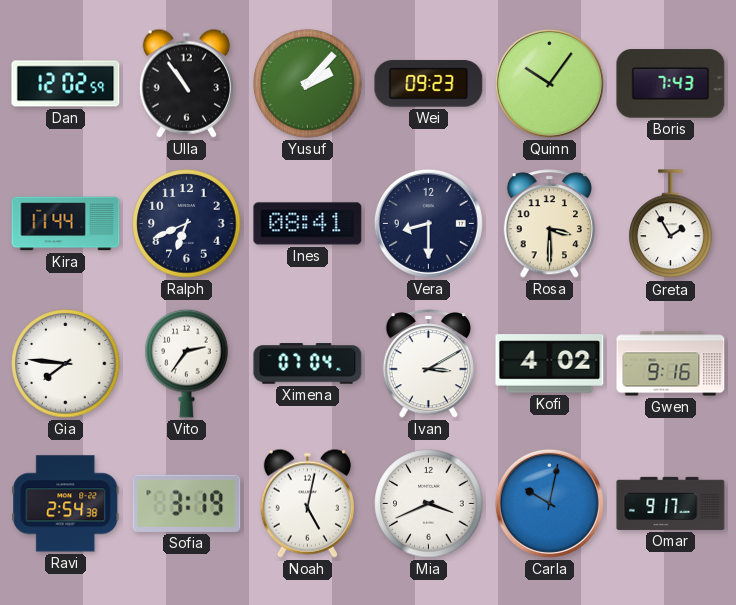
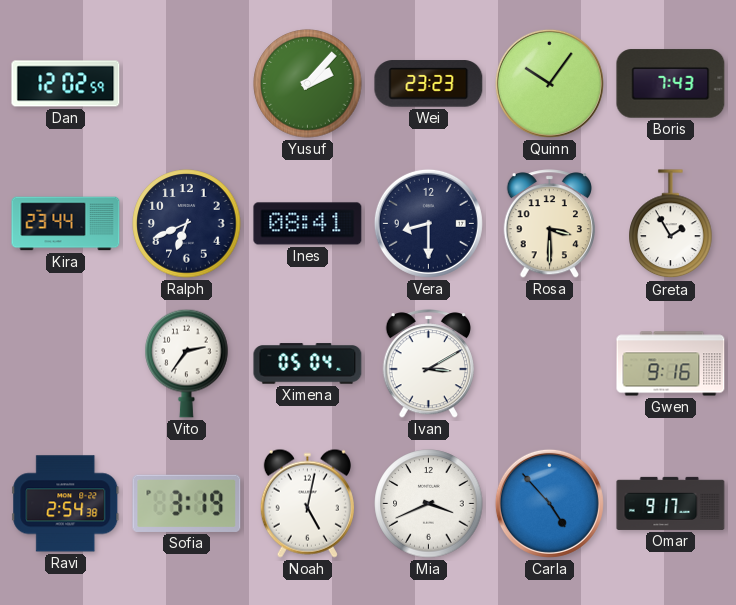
Ulla: 10:54 -> none (186, 83)
Wei: 09:23 -> 23:23 (429, 84)
Kira: 11:44 -> 23:44 (66, 224)
Gia: 7:46 -> none (66, 364)
Ximena: 07:04 -> 05:04 (308, 364)
Kofi: 4:02 -> none (550, 364)
Carla: 10:02 -> 4:53 (549, 503)
